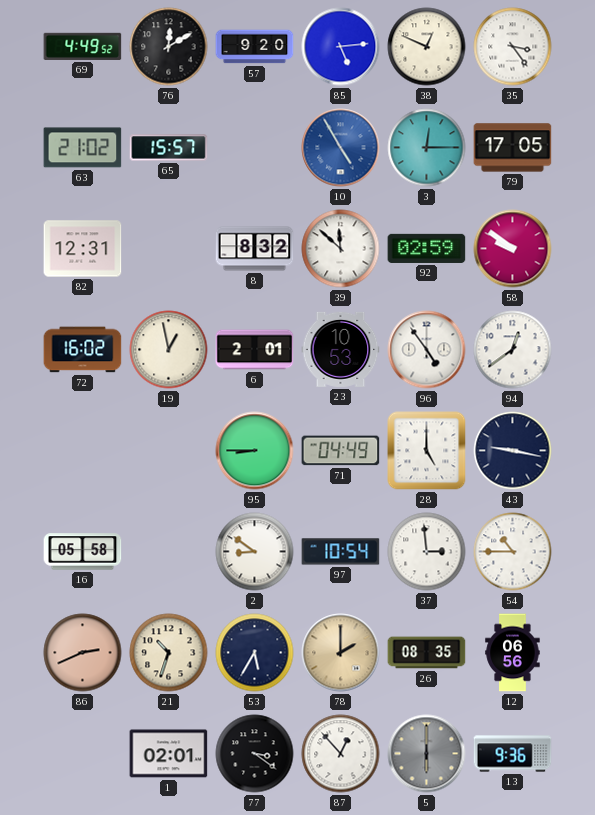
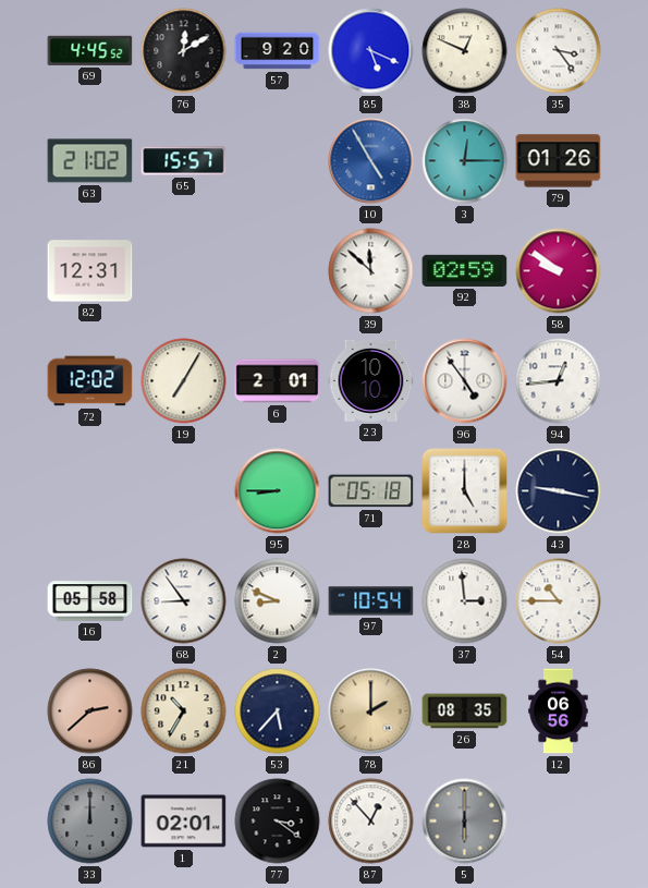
69: 4:49 -> 4:45 (90, 50)
85: 5:14 -> 5:19 (371, 51)
79: 17:05 -> 01:26 (559, 161)
8: 8:32 -> none (255, 249)
72: 16:02 -> 12:02 (90, 381)
19: 12:58 -> 7:05 (184, 381)
23: 10:53 -> 10:10 (371, 380)
94: 12:39 -> 12:44 (559, 381)
71: 04:49 -> 05:18 (371, 491)
68: none -> 8:54 (184, 601)
2: 8:51 -> 8:49 (278, 601)
86: 2:41 -> 2:38 (90, 711)
21: 10:33 -> 10:35 (184, 711)
53: 5:35 -> 5:37 (278, 711)
33: none -> 12:00 (90, 822)
13: 9:36 -> none (513, 754)
